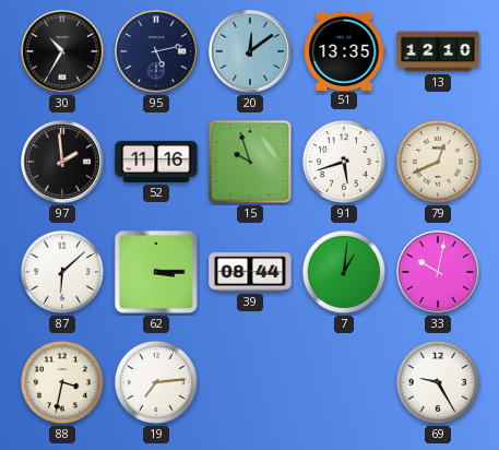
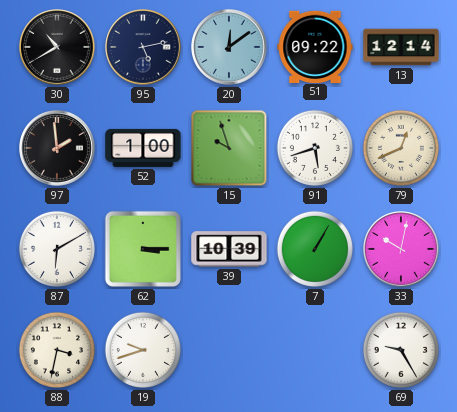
30: 10:35 -> 10:40 (57, 47)
51: 13:35 -> 09:22 (315, 46)
13: 12:10 -> 12:14 (401, 47)
52: 11:16 -> 1:00 (143, 148)
87: 6:08 -> 6:10 (57, 249)
39: 08:44 -> 10:39 (229, 249)
7: 1:01 -> 1:05 (315, 249)
19: 7:14 -> 9:42 (143, 350)
